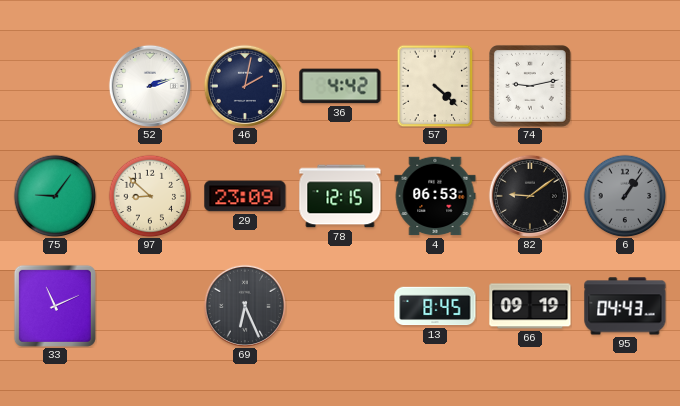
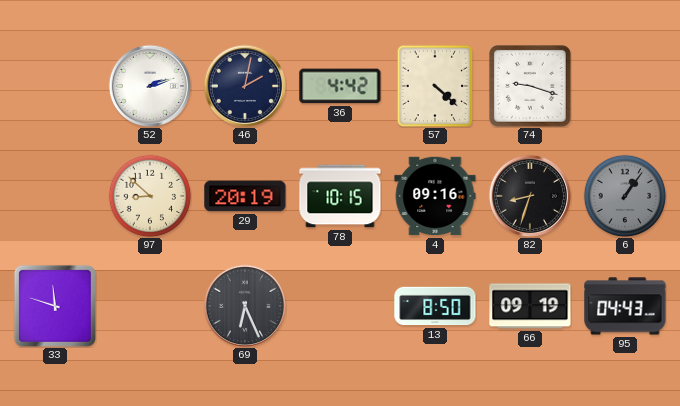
74: 9:13 -> 9:18 (531, 86)
75: 9:06 -> none (55, 196)
29: 23:09 -> 20:19 (245, 196)
78: 12:15 -> 10:15 (340, 196)
4: 06:53 -> 09:16 (435, 196)
82: 9:09 -> 8:33 (530, 196)
33: 11:11 -> 11:48 (55, 306)
13: 8:45 -> 8:50 (435, 306)
